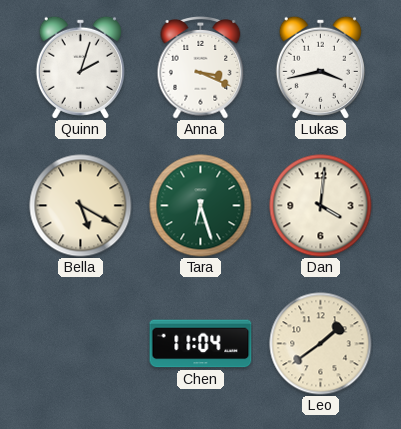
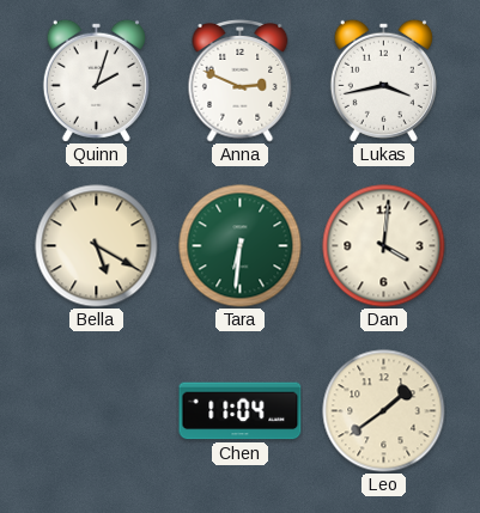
Anna: 3:19 -> 2:49 (241, 81)
Tara: 6:27 -> 6:31 (241, 246)
